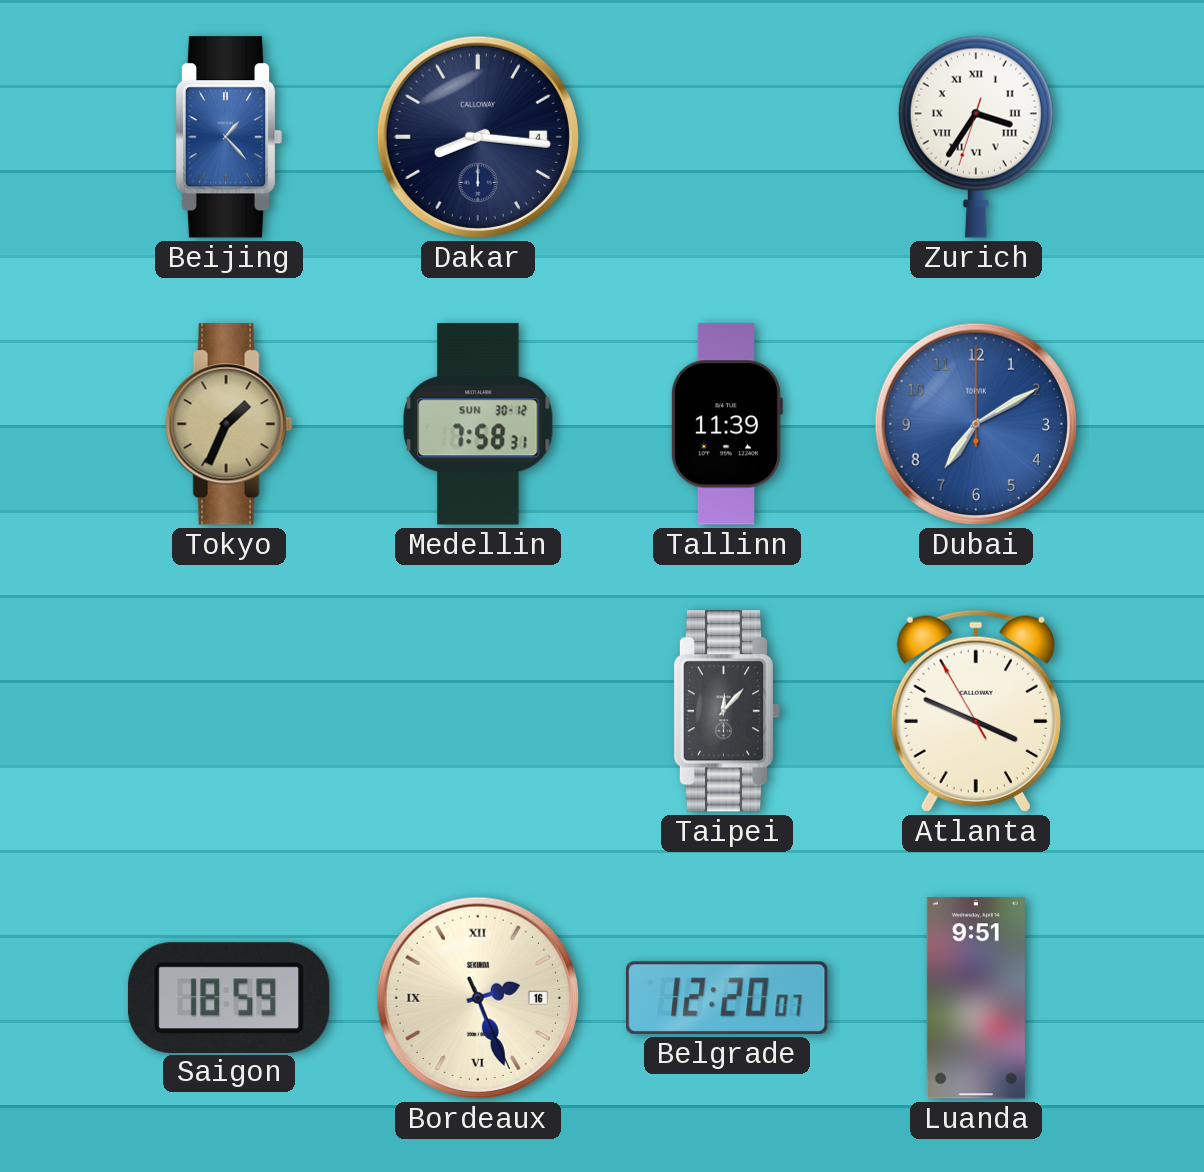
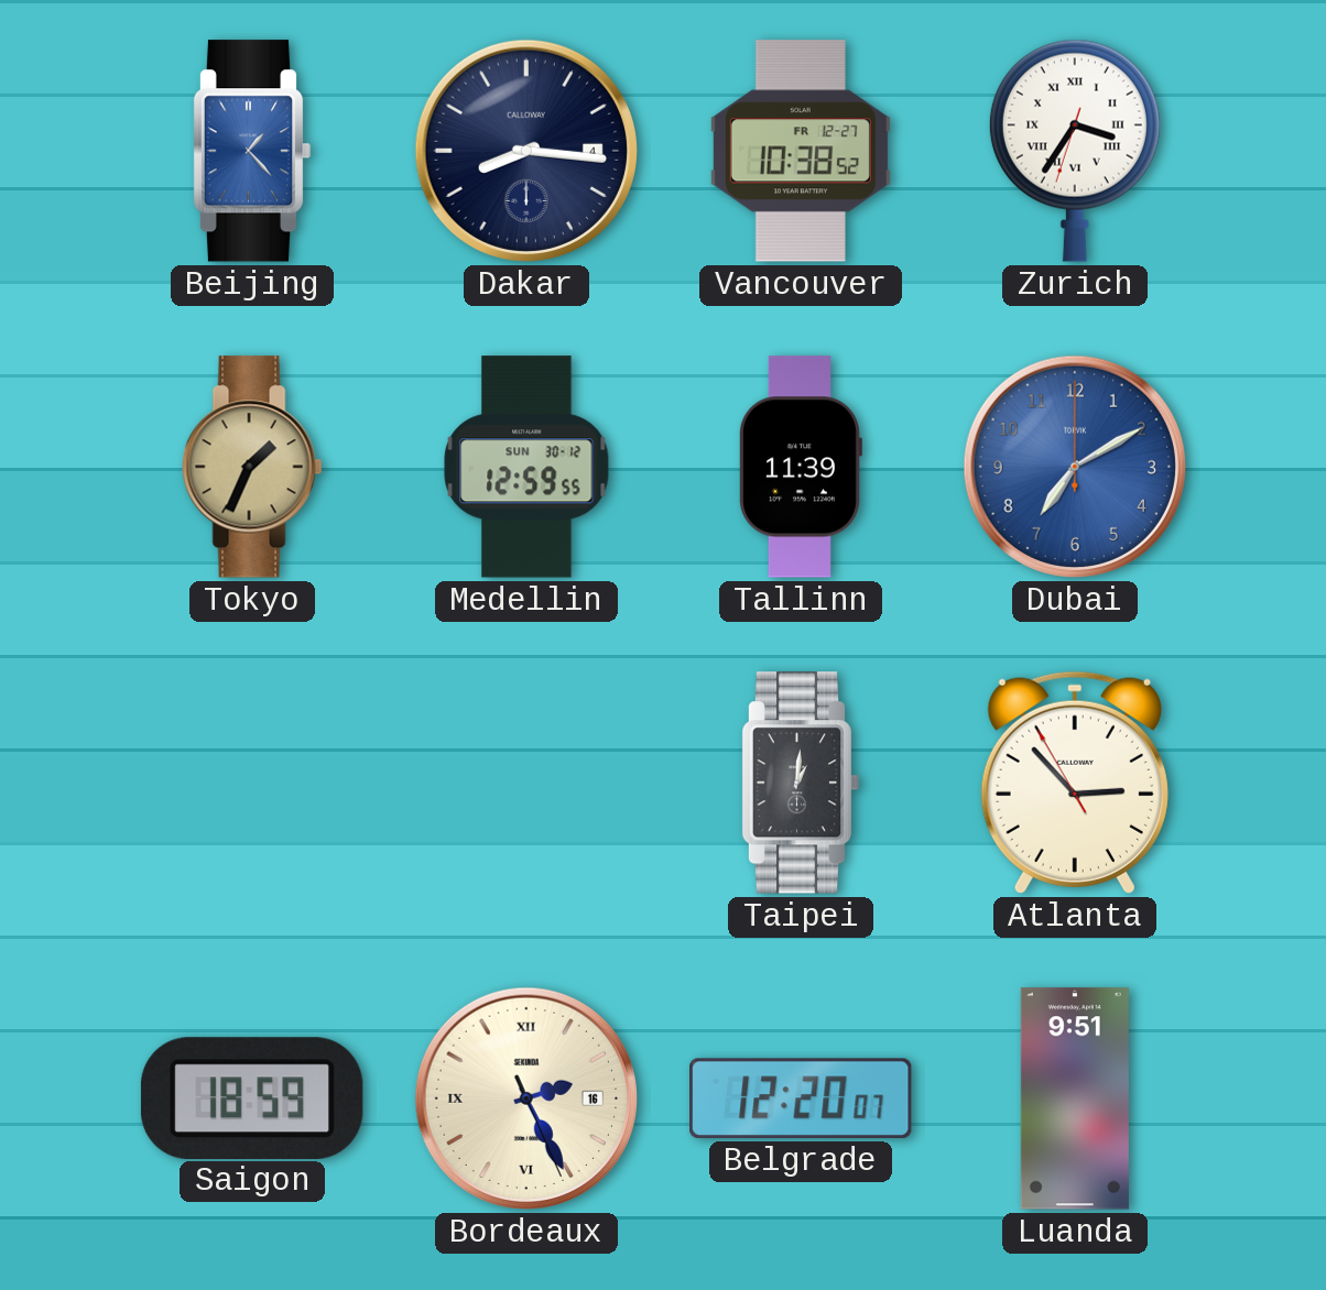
Vancouver: none -> 10:38 (801, 151)
Medellin: 7:58 -> 12:59 (526, 467)
Taipei: 12:07 -> 1:01 (801, 783)
Atlanta: 3:48 -> 2:52 (1075, 783)
Bordeaux: 2:26 -> 2:25 (526, 1098)
